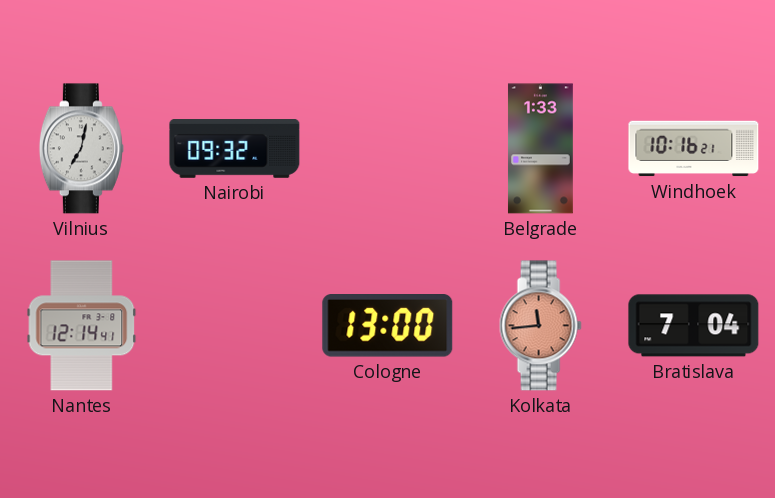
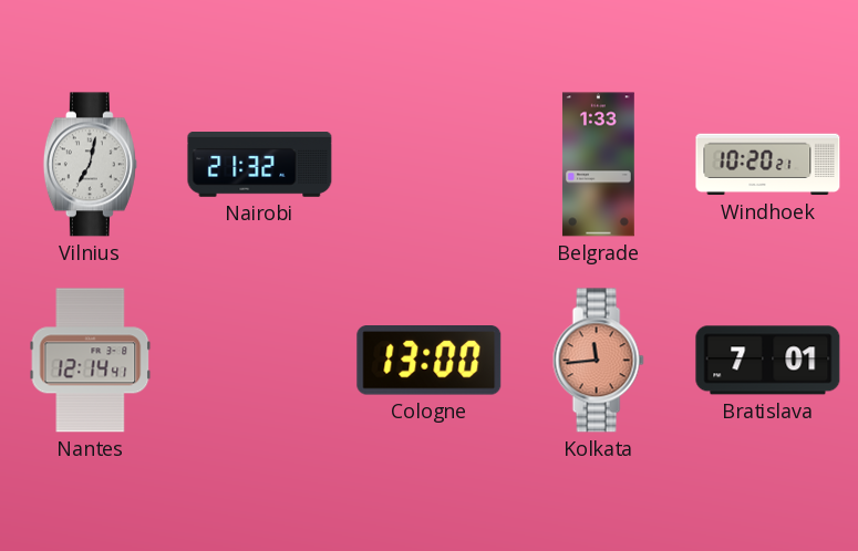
Nairobi: 09:32 -> 21:32 (260, 165)
Windhoek: 10:16 -> 10:20 (768, 165)
Bratislava: 7:04 -> 7:01 (768, 361)
